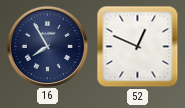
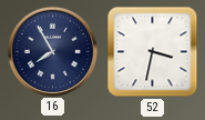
52: 12:49 -> 3:32 (153, 52)
